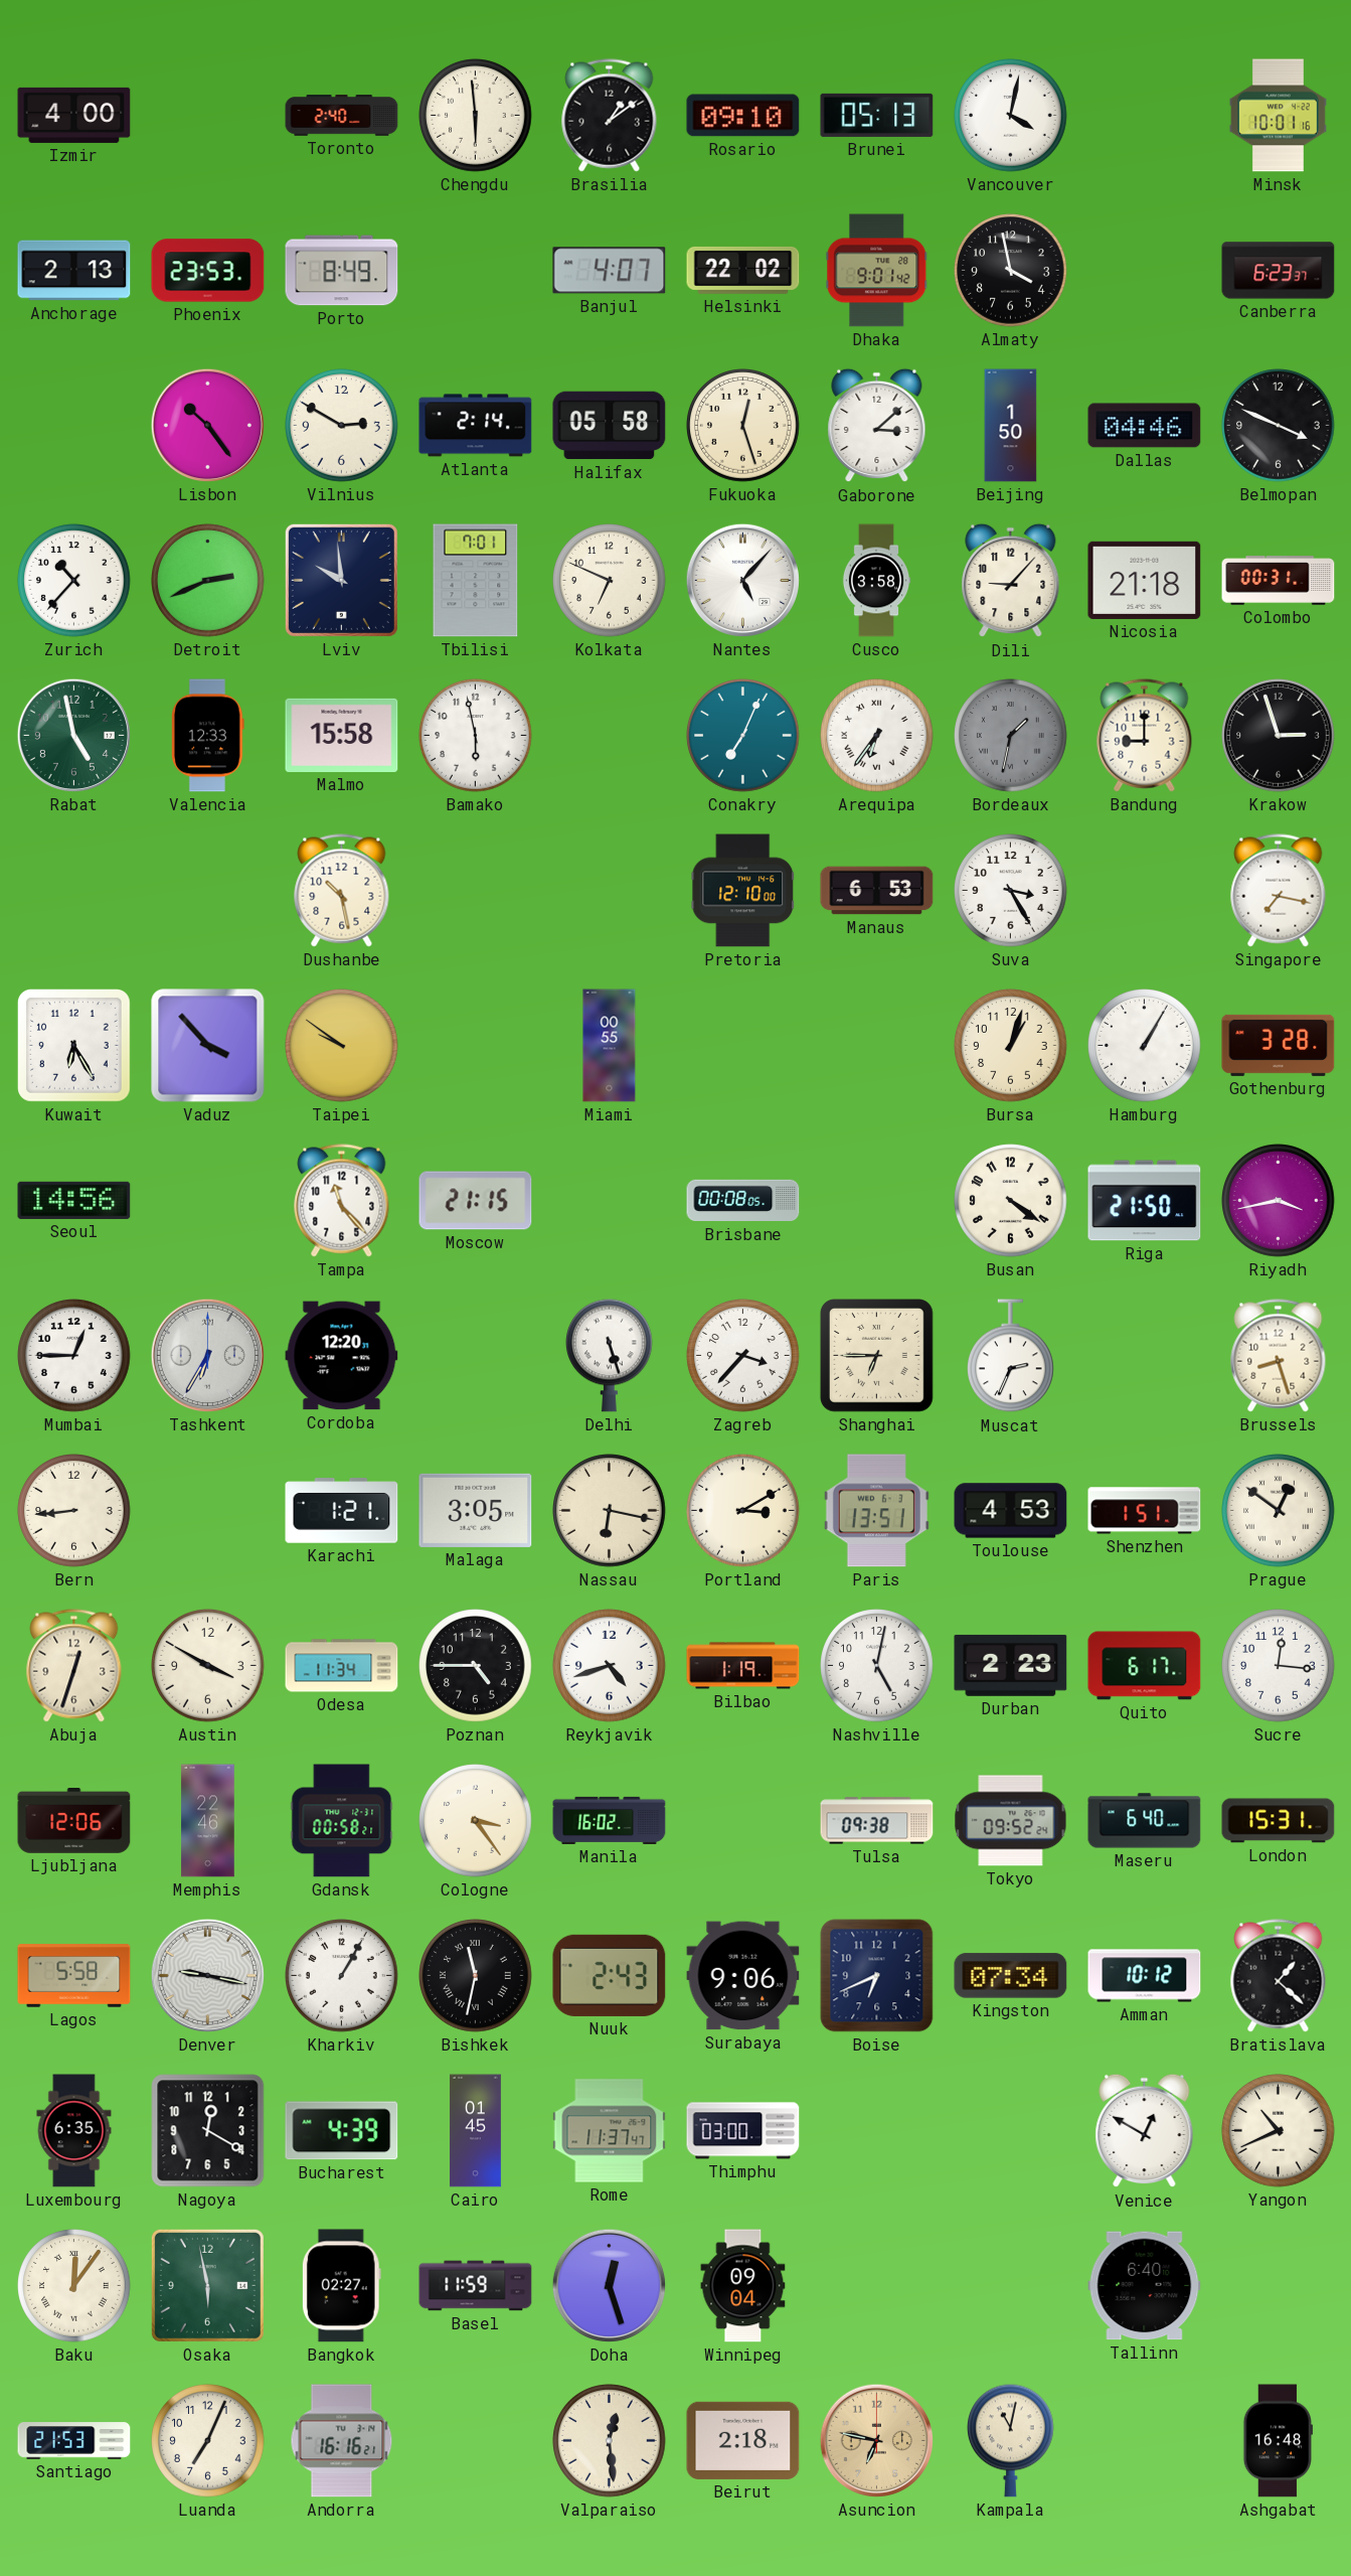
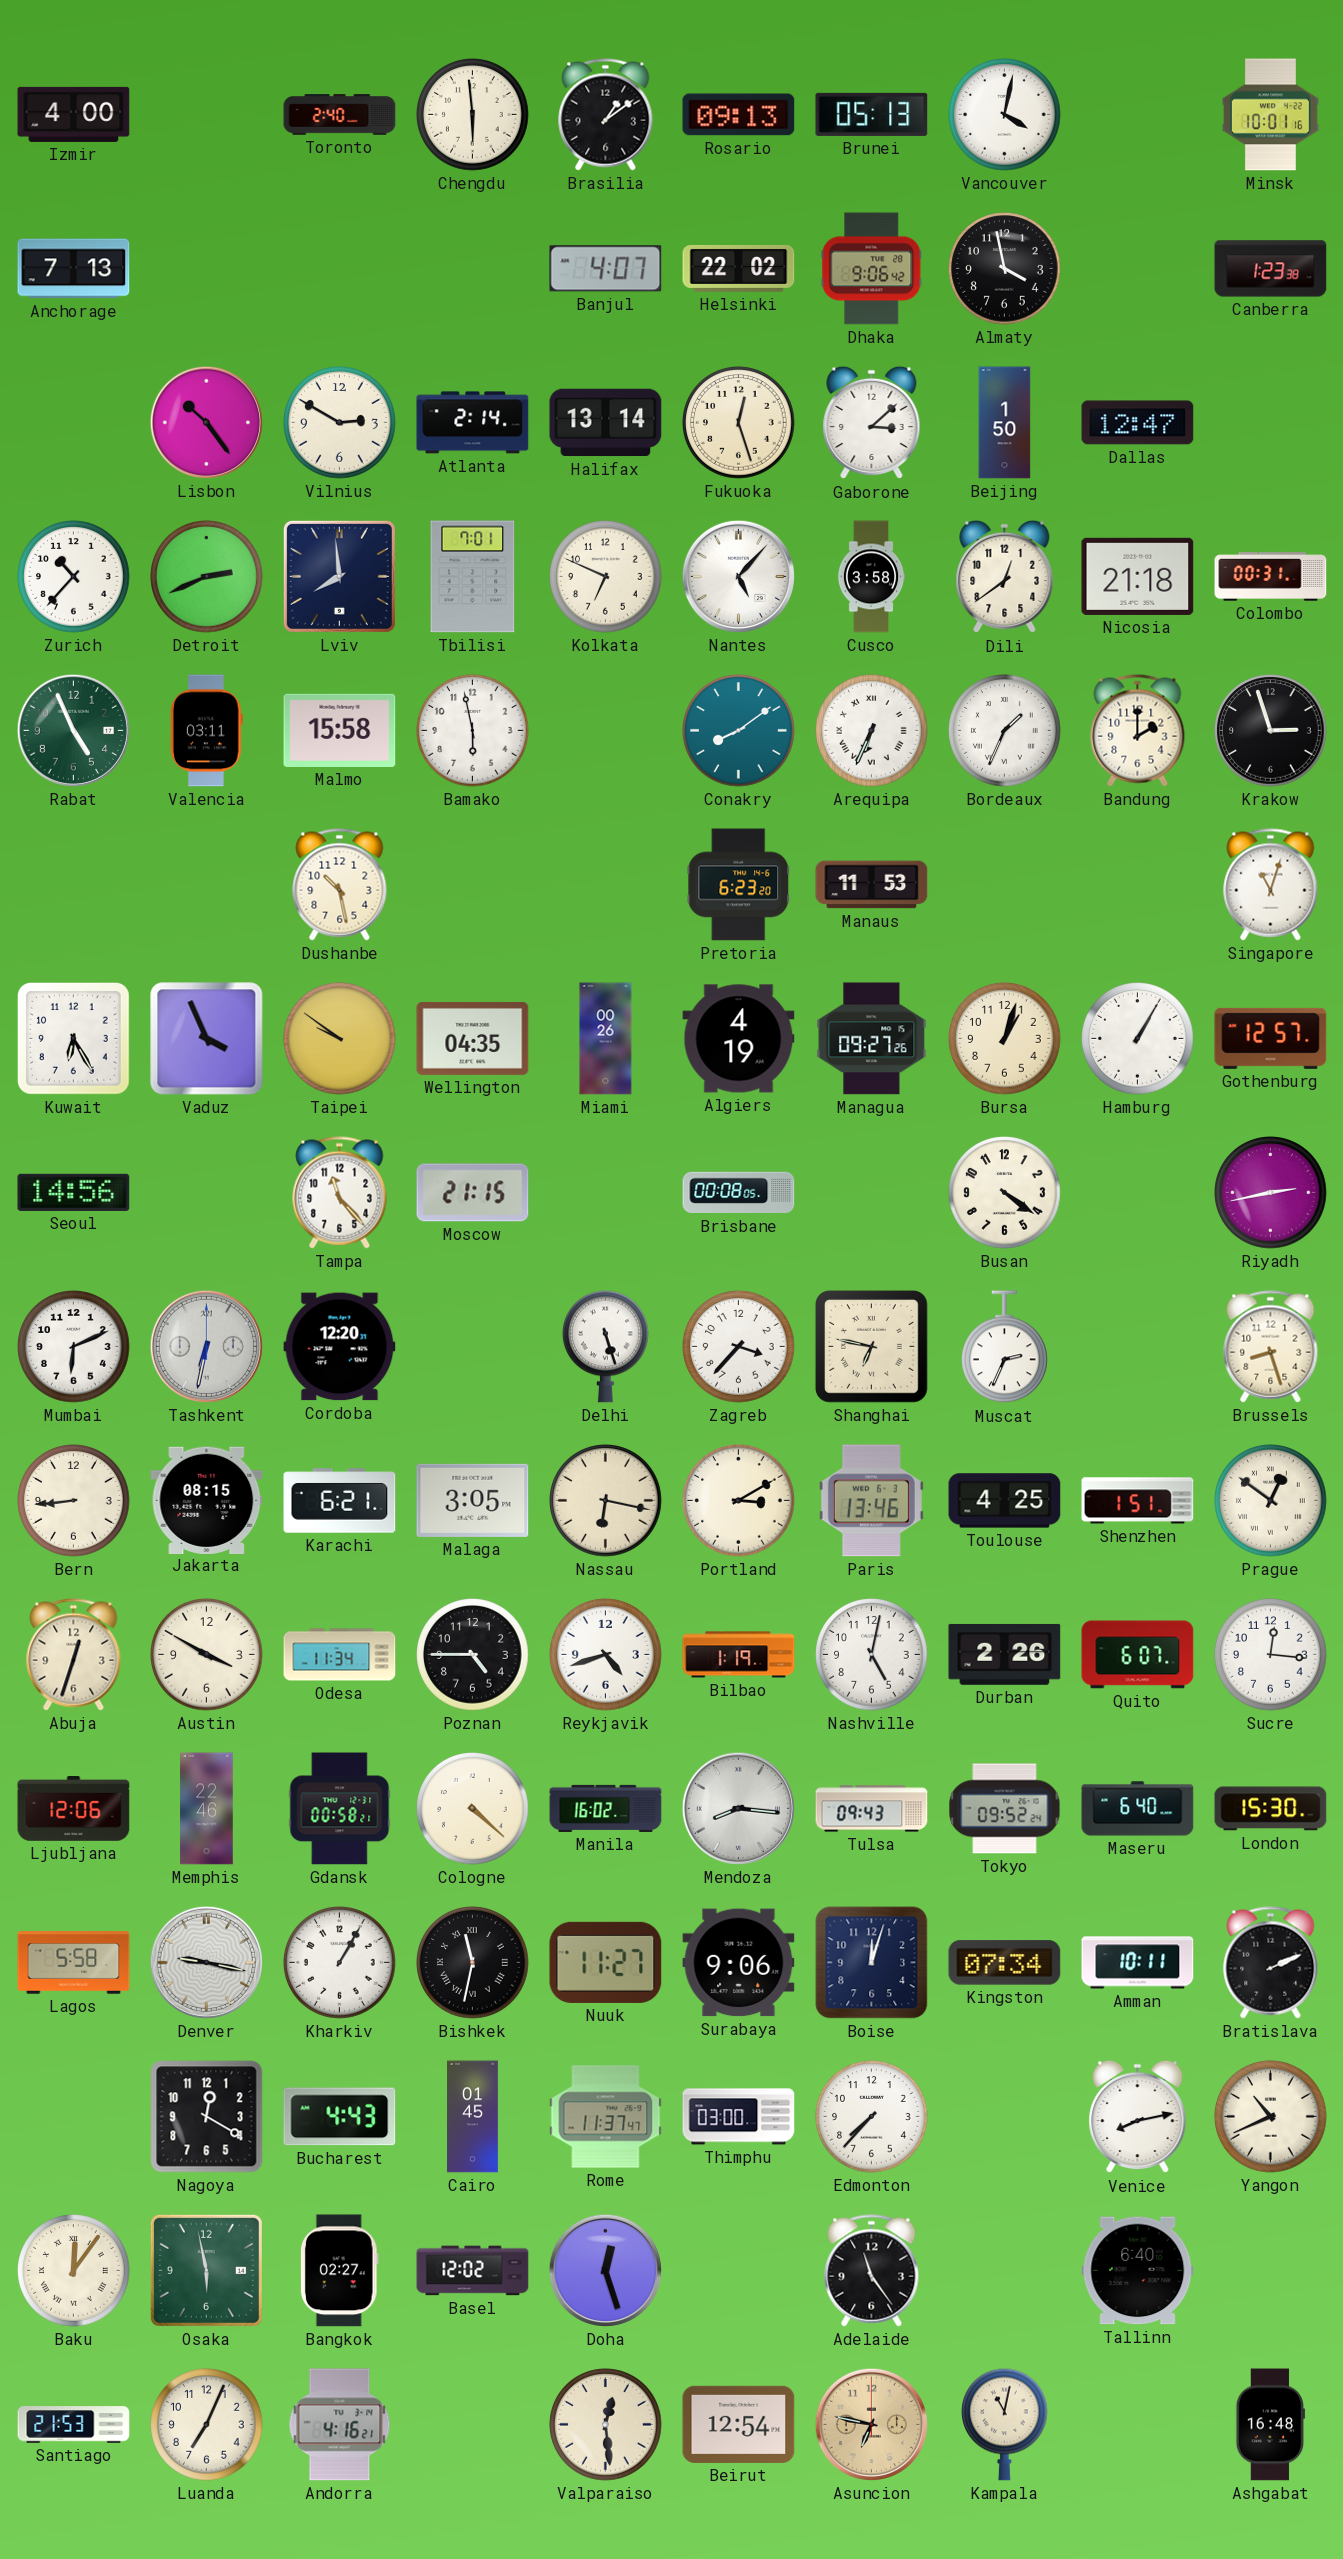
Rosario: 09:10 -> 09:13 (739, 115)
Anchorage: 2:13 -> 7:13 (74, 269)
Phoenix: 23:53 -> none (208, 271)
Porto: 8:49 -> none (342, 271)
Dhaka: 9:01 -> 9:06 (872, 269)
Canberra: 6:23 -> 1:23 (1271, 269)
Halifax: 05:58 -> 13:14 (606, 423)
Dallas: 04:46 -> 12:47 (1138, 423)
Belmopan: 3:49 -> none (1279, 426)
Lviv: 9:59 -> 7:59 (339, 576)
Dili: 9:07 -> 12:39 (1005, 577)
Rabat: 4:58 -> 4:56 (73, 730)
Valencia: 12:33 -> 03:11 (207, 731)
Conakry: 7:04 -> 8:09 (739, 731)
Arequipa: 6:36 -> 6:34 (872, 731)
Bordeaux: 1:32 -> 1:34 (1005, 731)
Bordeaux dial: grey -> white (1005, 731)
Bandung: 9:00 -> 2:00 (1138, 731)
Pretoria: 12:10 -> 6:23 (739, 885)
Manaus: 6:53 -> 11:53 (872, 885)
Suva: 3:25 -> none (1011, 891)
Singapore: 7:17 -> 11:03 (1271, 885)
Vaduz: 3:53 -> 3:56 (207, 1039)
Wellington: none -> 04:35 (473, 1038)
Miami: 00:55 -> 00:26 (606, 1039)
Algiers: none -> 4:19 (739, 1039)
Managua: none -> 09:27 (872, 1039)
Gothenburg: 3:28 -> 12:57 (1271, 1038)
Riga: 21:50 -> none (1145, 1201)
Riyadh: 3:43 -> 2:43 (1271, 1193)
Mumbai: 12:45 -> 6:11 (74, 1347)
Tashkent: 6:35 -> 6:32 (206, 1346)
Shanghai: 6:45 -> 6:47 (872, 1347)
Jakarta: none -> 08:15 (207, 1500)
Karachi: 1:21 -> 6:21 (340, 1501)
Paris: 13:51 -> 13:46 (871, 1501)
Toulouse: 4:53 -> 4:25 (1005, 1501)
Durban: 2:23 -> 2:26 (1005, 1654)
Quito: 6:17 -> 6:07 (1138, 1655)
Cologne: 3:24 -> 4:22 (473, 1809)
Mendoza: none -> 8:16 (738, 1808)
Tulsa: 09:38 -> 09:43 (872, 1809)
London: 15:31 -> 15:30 (1271, 1809)
Nuuk: 2:43 -> 11:27 (606, 1962)
Boise: 6:41 -> 12:03 (872, 1963)
Amman: 10:12 -> 10:11 (1138, 1963)
Bratislava: 1:22 -> 2:11 (1271, 1963)
Luxembourg: 6:35 -> none (74, 2131)
Bucharest: 4:39 -> 4:43 (340, 2117)
Edmonton: none -> 7:37 (872, 2117)
Venice: 12:50 -> 8:13 (1138, 2117)
Basel: 11:59 -> 12:02 (473, 2271)
Winnipeg: 09:04 -> none (743, 2286)
Adelaide: none -> 11:24 (872, 2271)
Andorra: 16:16 -> 4:16 (340, 2425)
Beirut: 2:18 -> 12:54 (739, 2424)
